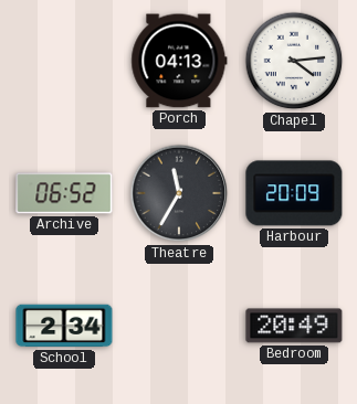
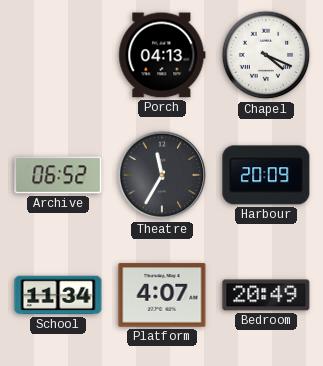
Chapel: 4:14 -> 4:19 (266, 55)
School: 2:34 -> 11:34 (58, 295)
Platform: none -> 4:07 (162, 295)
